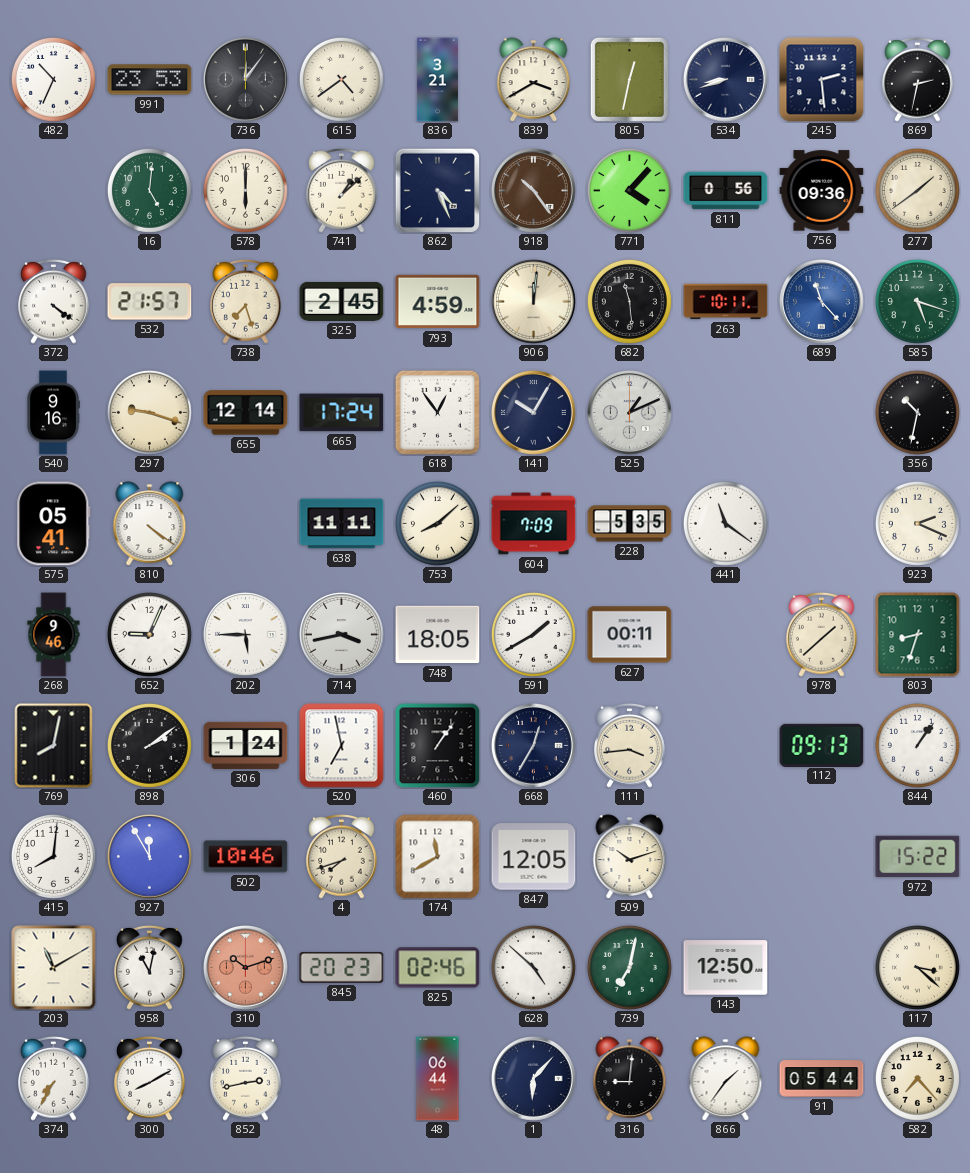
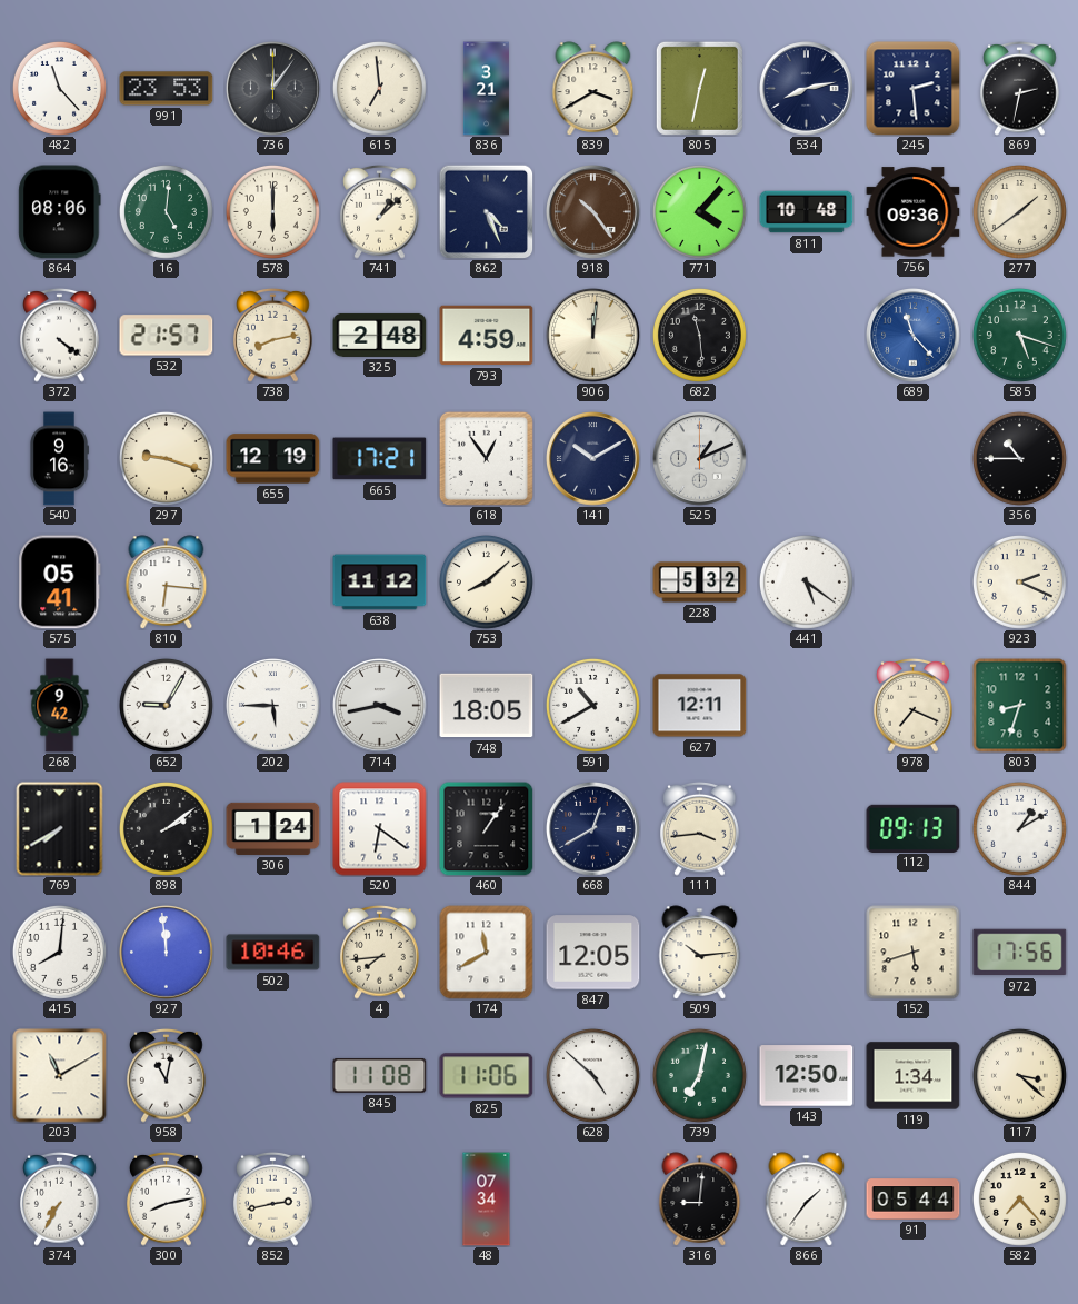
482: 10:34 -> 11:23 (59, 88)
615: 4:39 -> 6:59 (379, 88)
534: 8:42 -> 8:13 (807, 89)
864: none -> 08:06 (60, 212)
811: 0:56 -> 10:48 (807, 212)
738: 7:27 -> 8:13 (273, 335)
325: 2:45 -> 2:48 (380, 335)
263: 10:11 -> none (726, 302)
655: 12:14 -> 12:19 (273, 459)
665: 17:24 -> 17:21 (380, 459)
141: 10:05 -> 10:10 (593, 459)
356: 10:32 -> 10:45 (1019, 458)
810: 4:21 -> 6:16 (167, 583)
638: 11:11 -> 11:12 (380, 583)
604: 7:09 -> none (534, 524)
228: 5:35 -> 5:32 (700, 583)
441: 11:21 -> 5:21 (806, 581)
268: 9:46 -> 9:42 (60, 706)
652: 9:04 -> 9:05 (166, 705)
591: 1:40 -> 10:40 (592, 705)
627: 00:11 -> 12:11 (700, 706)
978: 1:38 -> 7:19 (914, 705)
769: 8:02 -> 7:40 (60, 829)
520: 6:58 -> 6:21 (380, 829)
668: 12:35 -> 12:40 (593, 829)
844: 1:06 -> 1:10 (1019, 828)
927: 11:55 -> 11:59 (167, 953)
4: 7:42 -> 7:44 (380, 952)
509: 10:12 -> 10:14 (700, 953)
152: none -> 5:42 (914, 953)
972: 15:22 -> 17:56 (1020, 953)
310: 10:12 -> none (246, 968)
845: 20:23 -> 11:08 (380, 1075)
825: 02:46 -> 11:06 (487, 1076)
119: none -> 1:34 (914, 1076)
300: 8:10 -> 8:13 (167, 1198)
48: 06:44 -> 07:34 (487, 1200)
1: 6:07 -> none (534, 1079)
